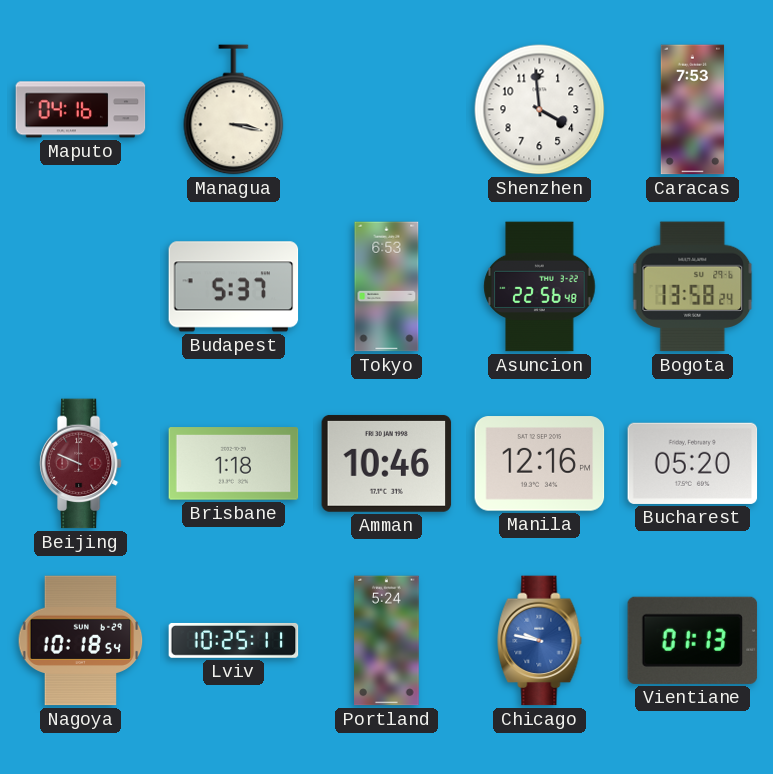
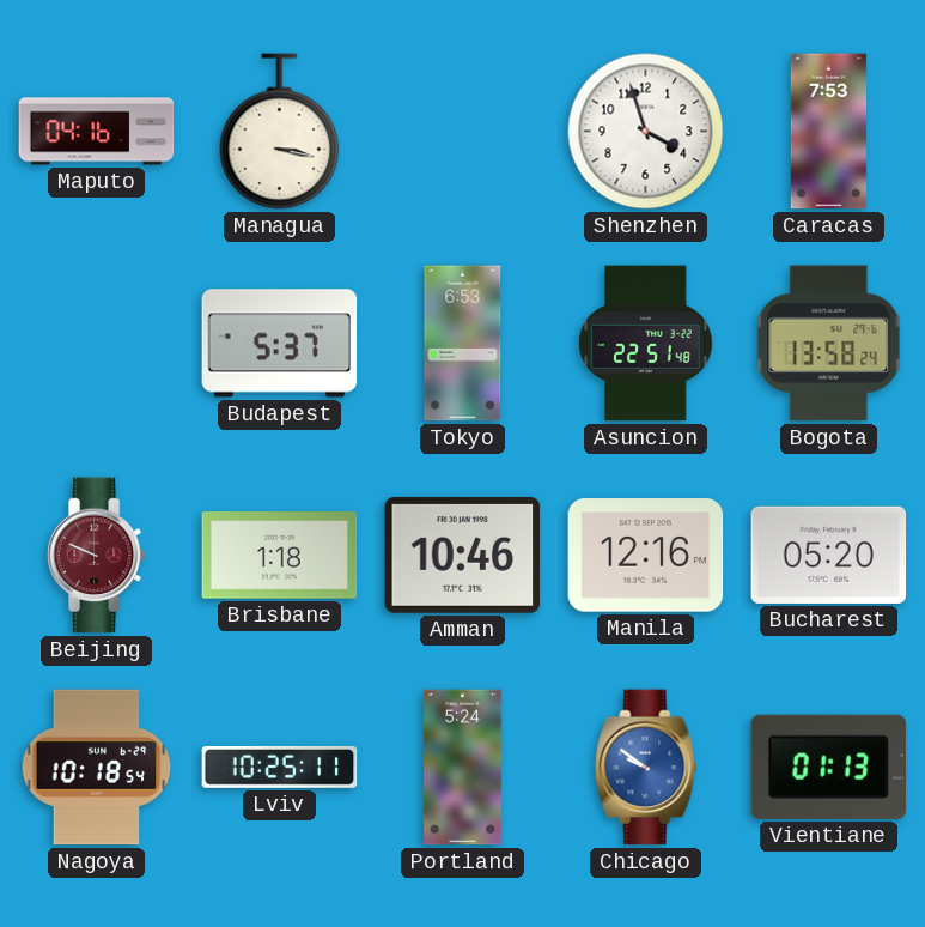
Shenzhen: 3:59 -> 3:57 (646, 132)
Asuncion: 22:56 -> 22:51 (646, 344)
Chicago: 9:47 -> 9:51 (646, 768)
